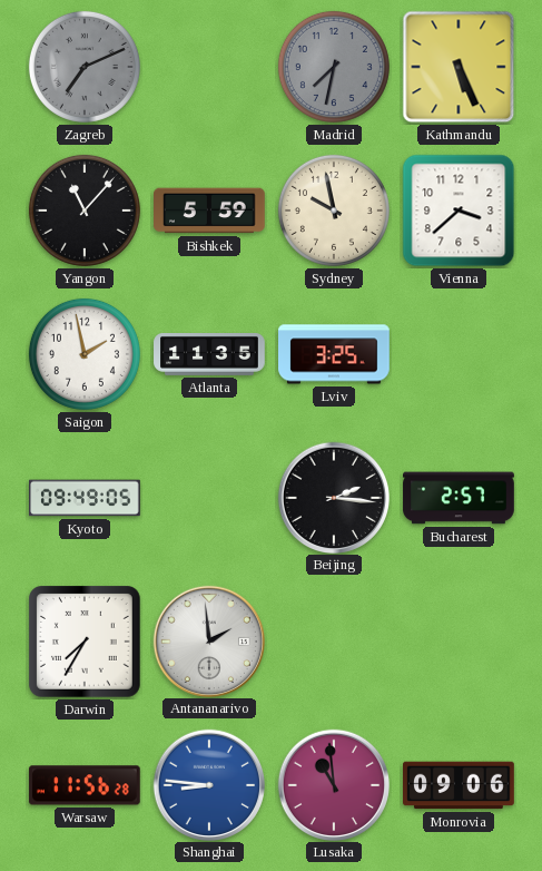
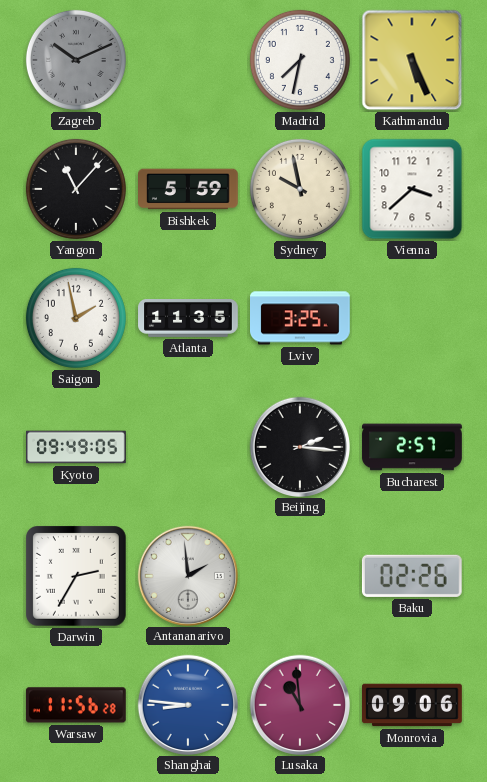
Zagreb: 7:11 -> 10:11 (76, 60)
Madrid dial: grey -> white (300, 60)
Darwin: 7:35 -> 2:35 (77, 577)
Baku: none -> 02:26 (412, 576)
